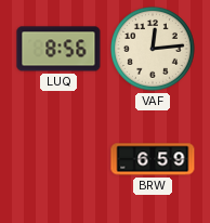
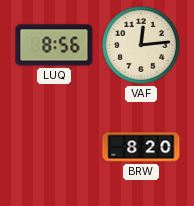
BRW: 6:59 -> 8:20 (141, 147)
